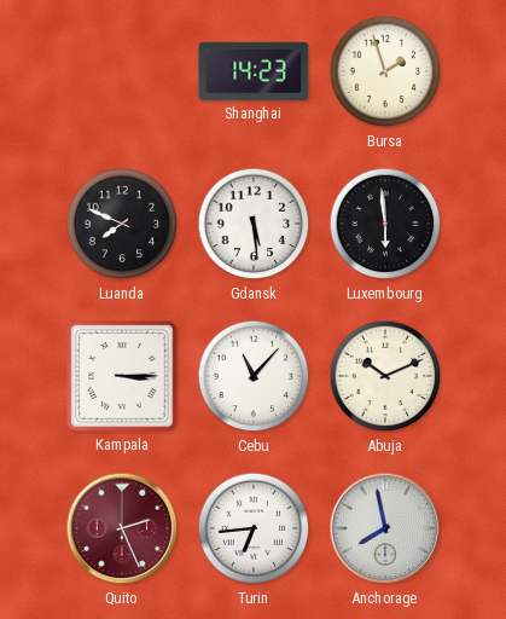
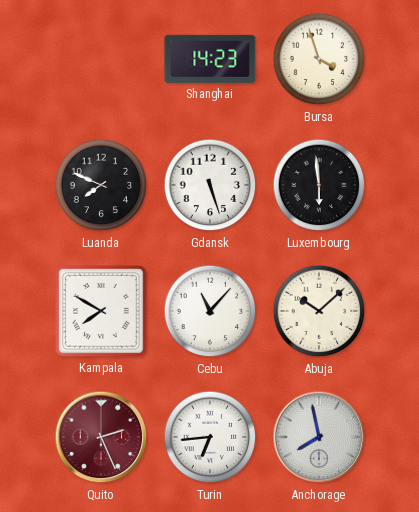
Bursa: 1:57 -> 3:57 (319, 59)
Gdansk: 5:29 -> 5:27 (210, 185)
Kampala: 3:15 -> 7:50 (102, 312)
Abuja: 10:11 -> 10:08 (319, 311)
